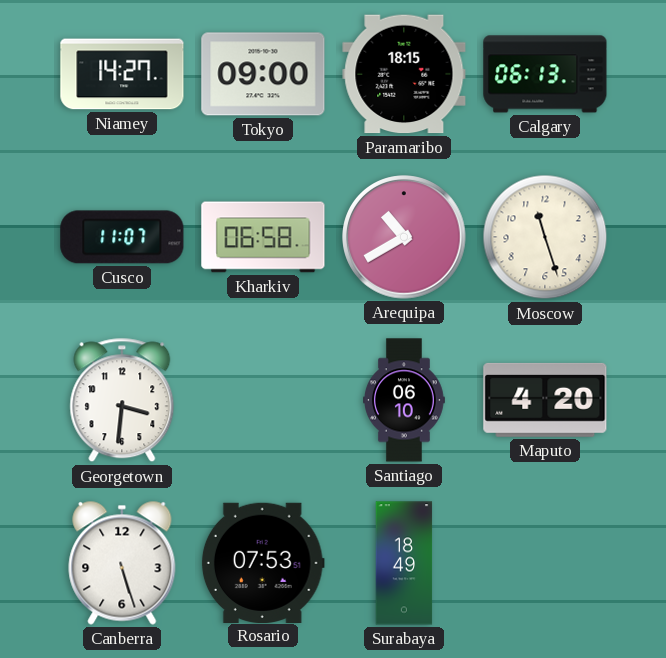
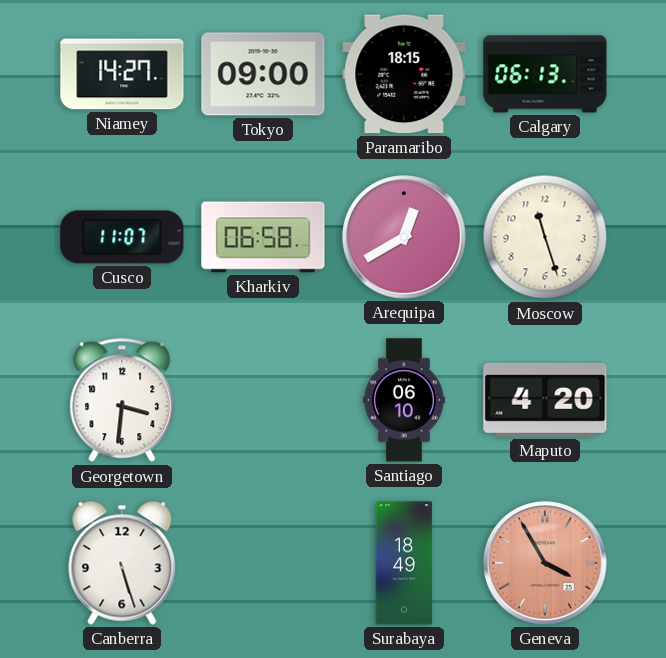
Arequipa: 10:40 -> 12:40 (404, 237)
Rosario: 07:53 -> none (263, 562)
Geneva: none -> 3:55 (545, 563)
